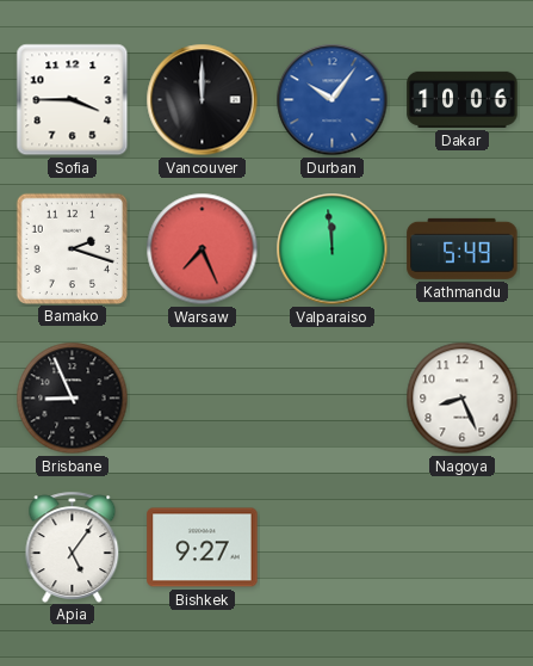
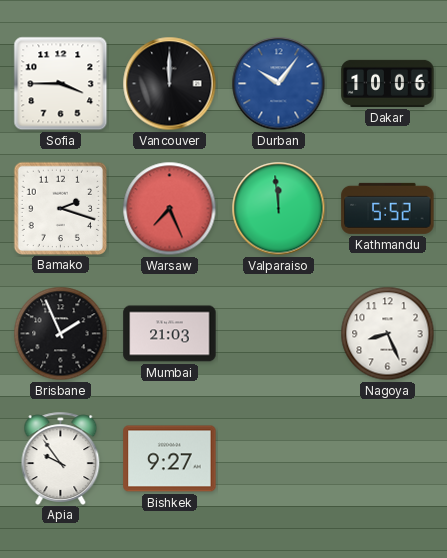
Kathmandu: 5:49 -> 5:52 (388, 208)
Brisbane: 8:56 -> 1:56 (61, 334)
Mumbai: none -> 21:03 (170, 334)
Apia: 5:06 -> 9:54 (61, 458)
